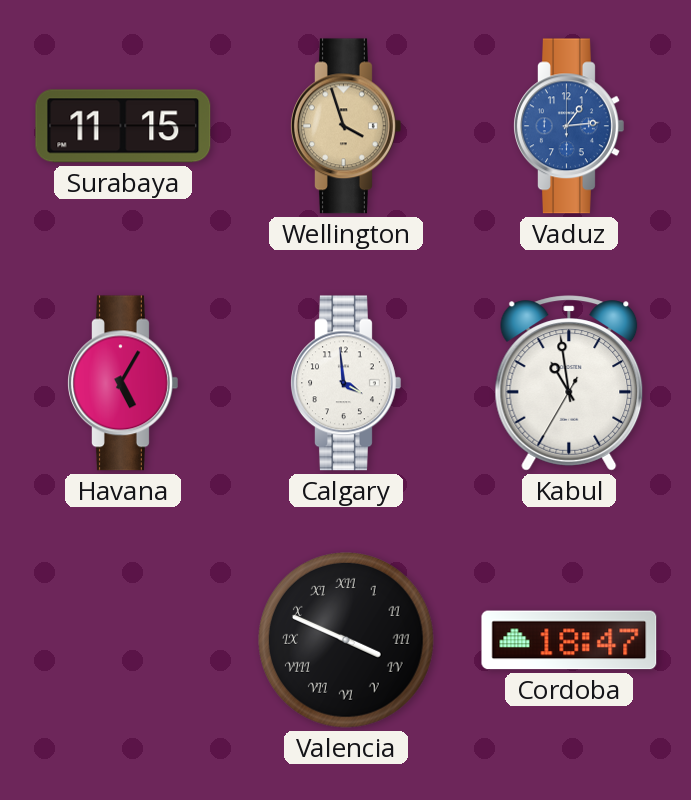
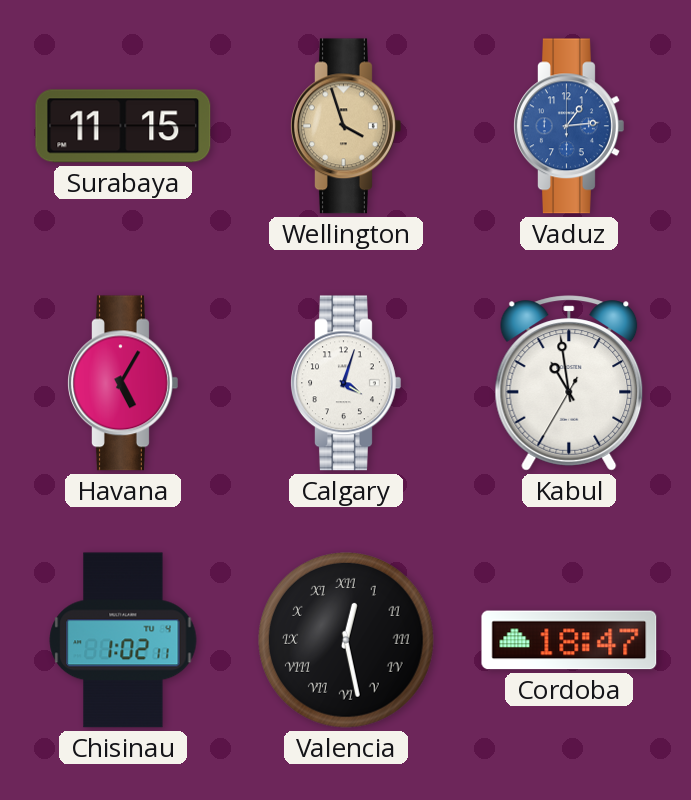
Calgary: 3:59 -> 4:03 (346, 383)
Chisinau: none -> 1:02 (123, 640)
Valencia: 3:49 -> 12:28 (347, 641)
